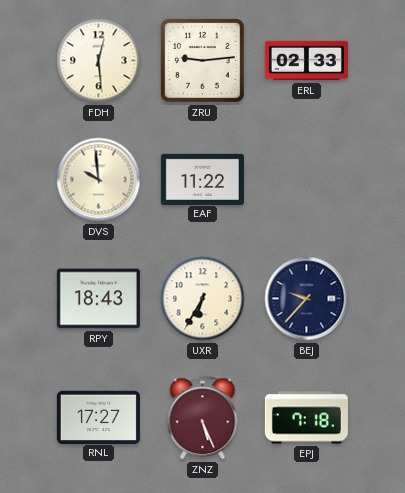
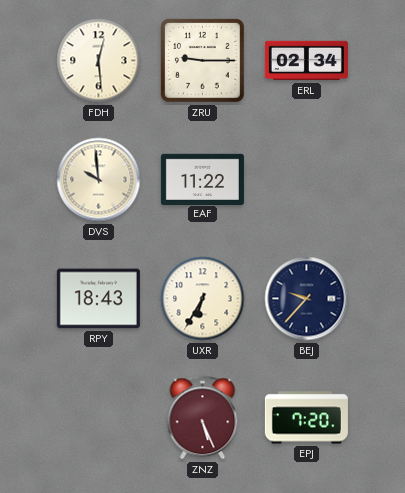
ZRU: 9:14 -> 9:15 (203, 61)
ERL: 02:33 -> 02:34 (306, 61)
RNL: 17:27 -> none (98, 417)
EPJ: 7:18 -> 7:20 (306, 418)
